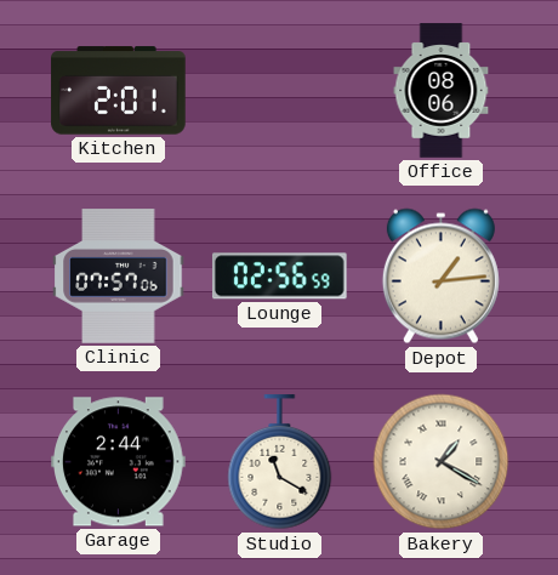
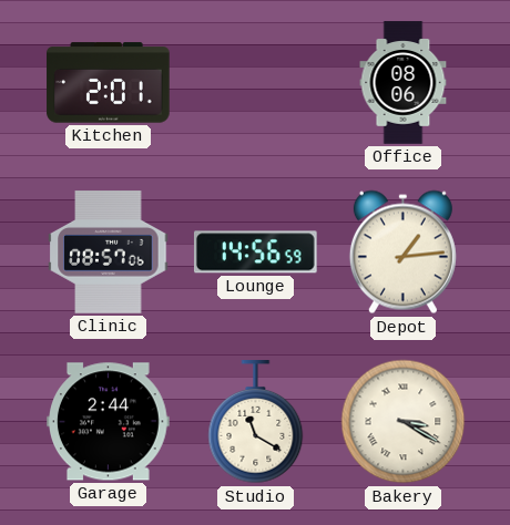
Clinic: 07:57 -> 08:57 (109, 253)
Lounge: 02:56 -> 14:56 (255, 253)
Bakery: 1:20 -> 3:20 (404, 422)
